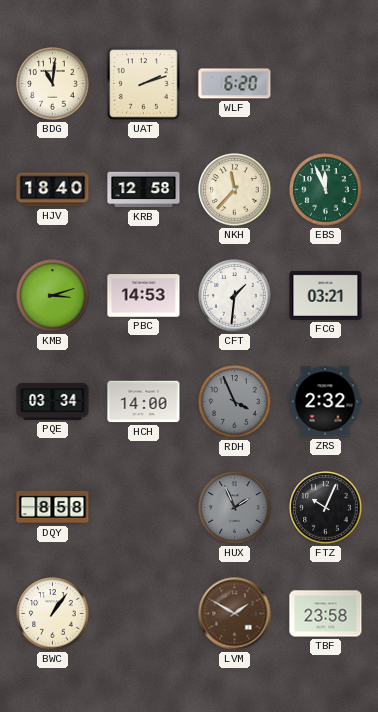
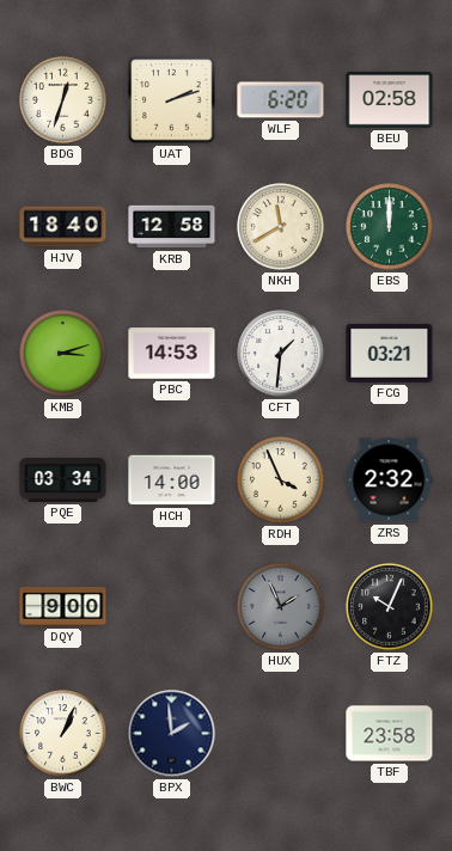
BDG: 11:01 -> 12:33 (63, 100)
BEU: none -> 02:58 (390, 100)
NKH: 11:37 -> 11:40 (281, 227)
EBS: 11:56 -> 12:00 (390, 227)
RDH dial: grey -> cream (281, 480)
DQY: 8:58 -> 9:00 (63, 606)
BWC: 1:06 -> 1:04 (63, 734)
BPX: none -> 1:59 (172, 734)
LVM: 1:50 -> none (235, 614)
